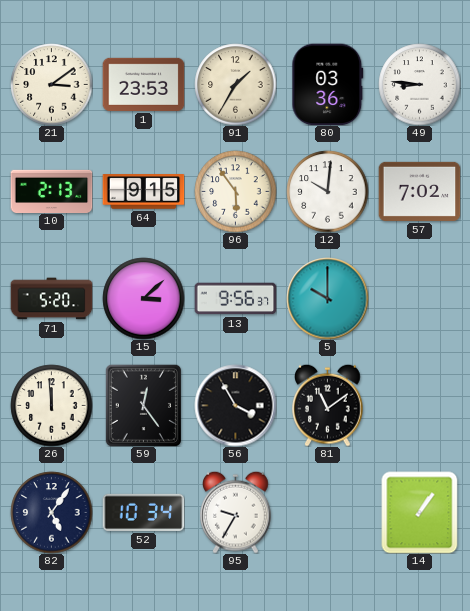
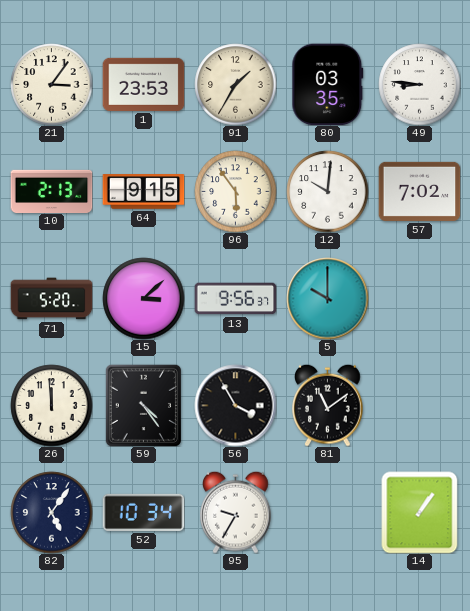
21: 3:09 -> 3:06 (51, 84)
80: 03:36 -> 03:35 (328, 84)
59: 12:24 -> 4:24 (143, 405)
